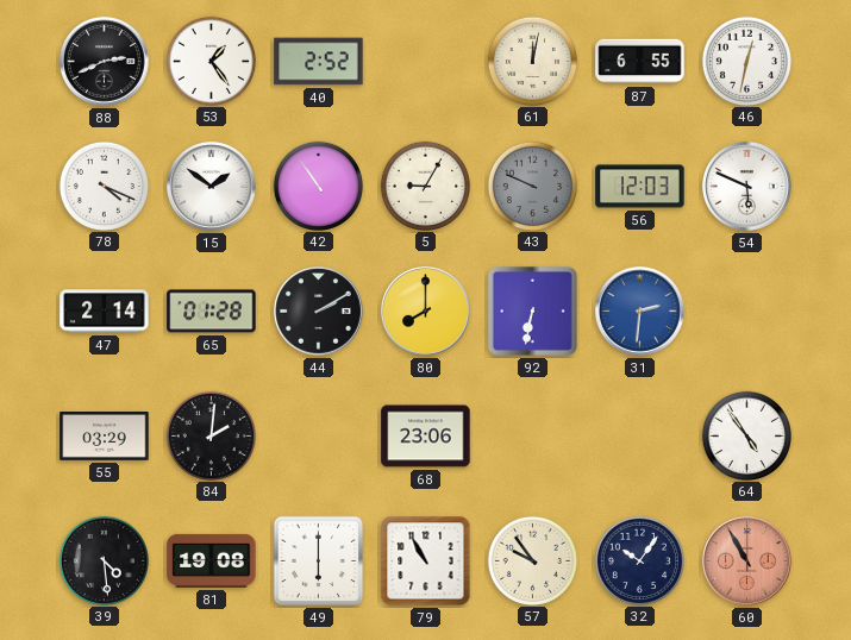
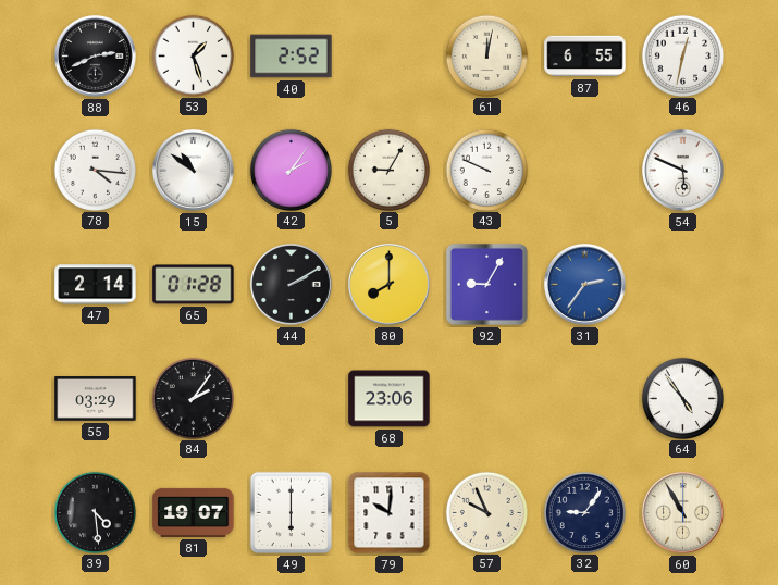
53: 1:24 -> 1:27 (193, 55)
78: 4:19 -> 4:16 (95, 170)
15: 1:51 -> 10:51 (194, 171)
42: 10:54 -> 2:06 (291, 170)
43 dial: grey -> white (486, 170)
56: 12:03 -> none (640, 187)
92: 6:32 -> 9:05 (486, 284)
31: 2:31 -> 2:36 (585, 285)
84: 2:01 -> 2:06 (193, 398)
81: 19:08 -> 19:07 (194, 512)
79: 10:55 -> 10:01 (390, 513)
57: 9:54 -> 9:56 (486, 512)
32: 10:06 -> 9:06 (584, 512)
60 dial: salmon -> cream (683, 513)
